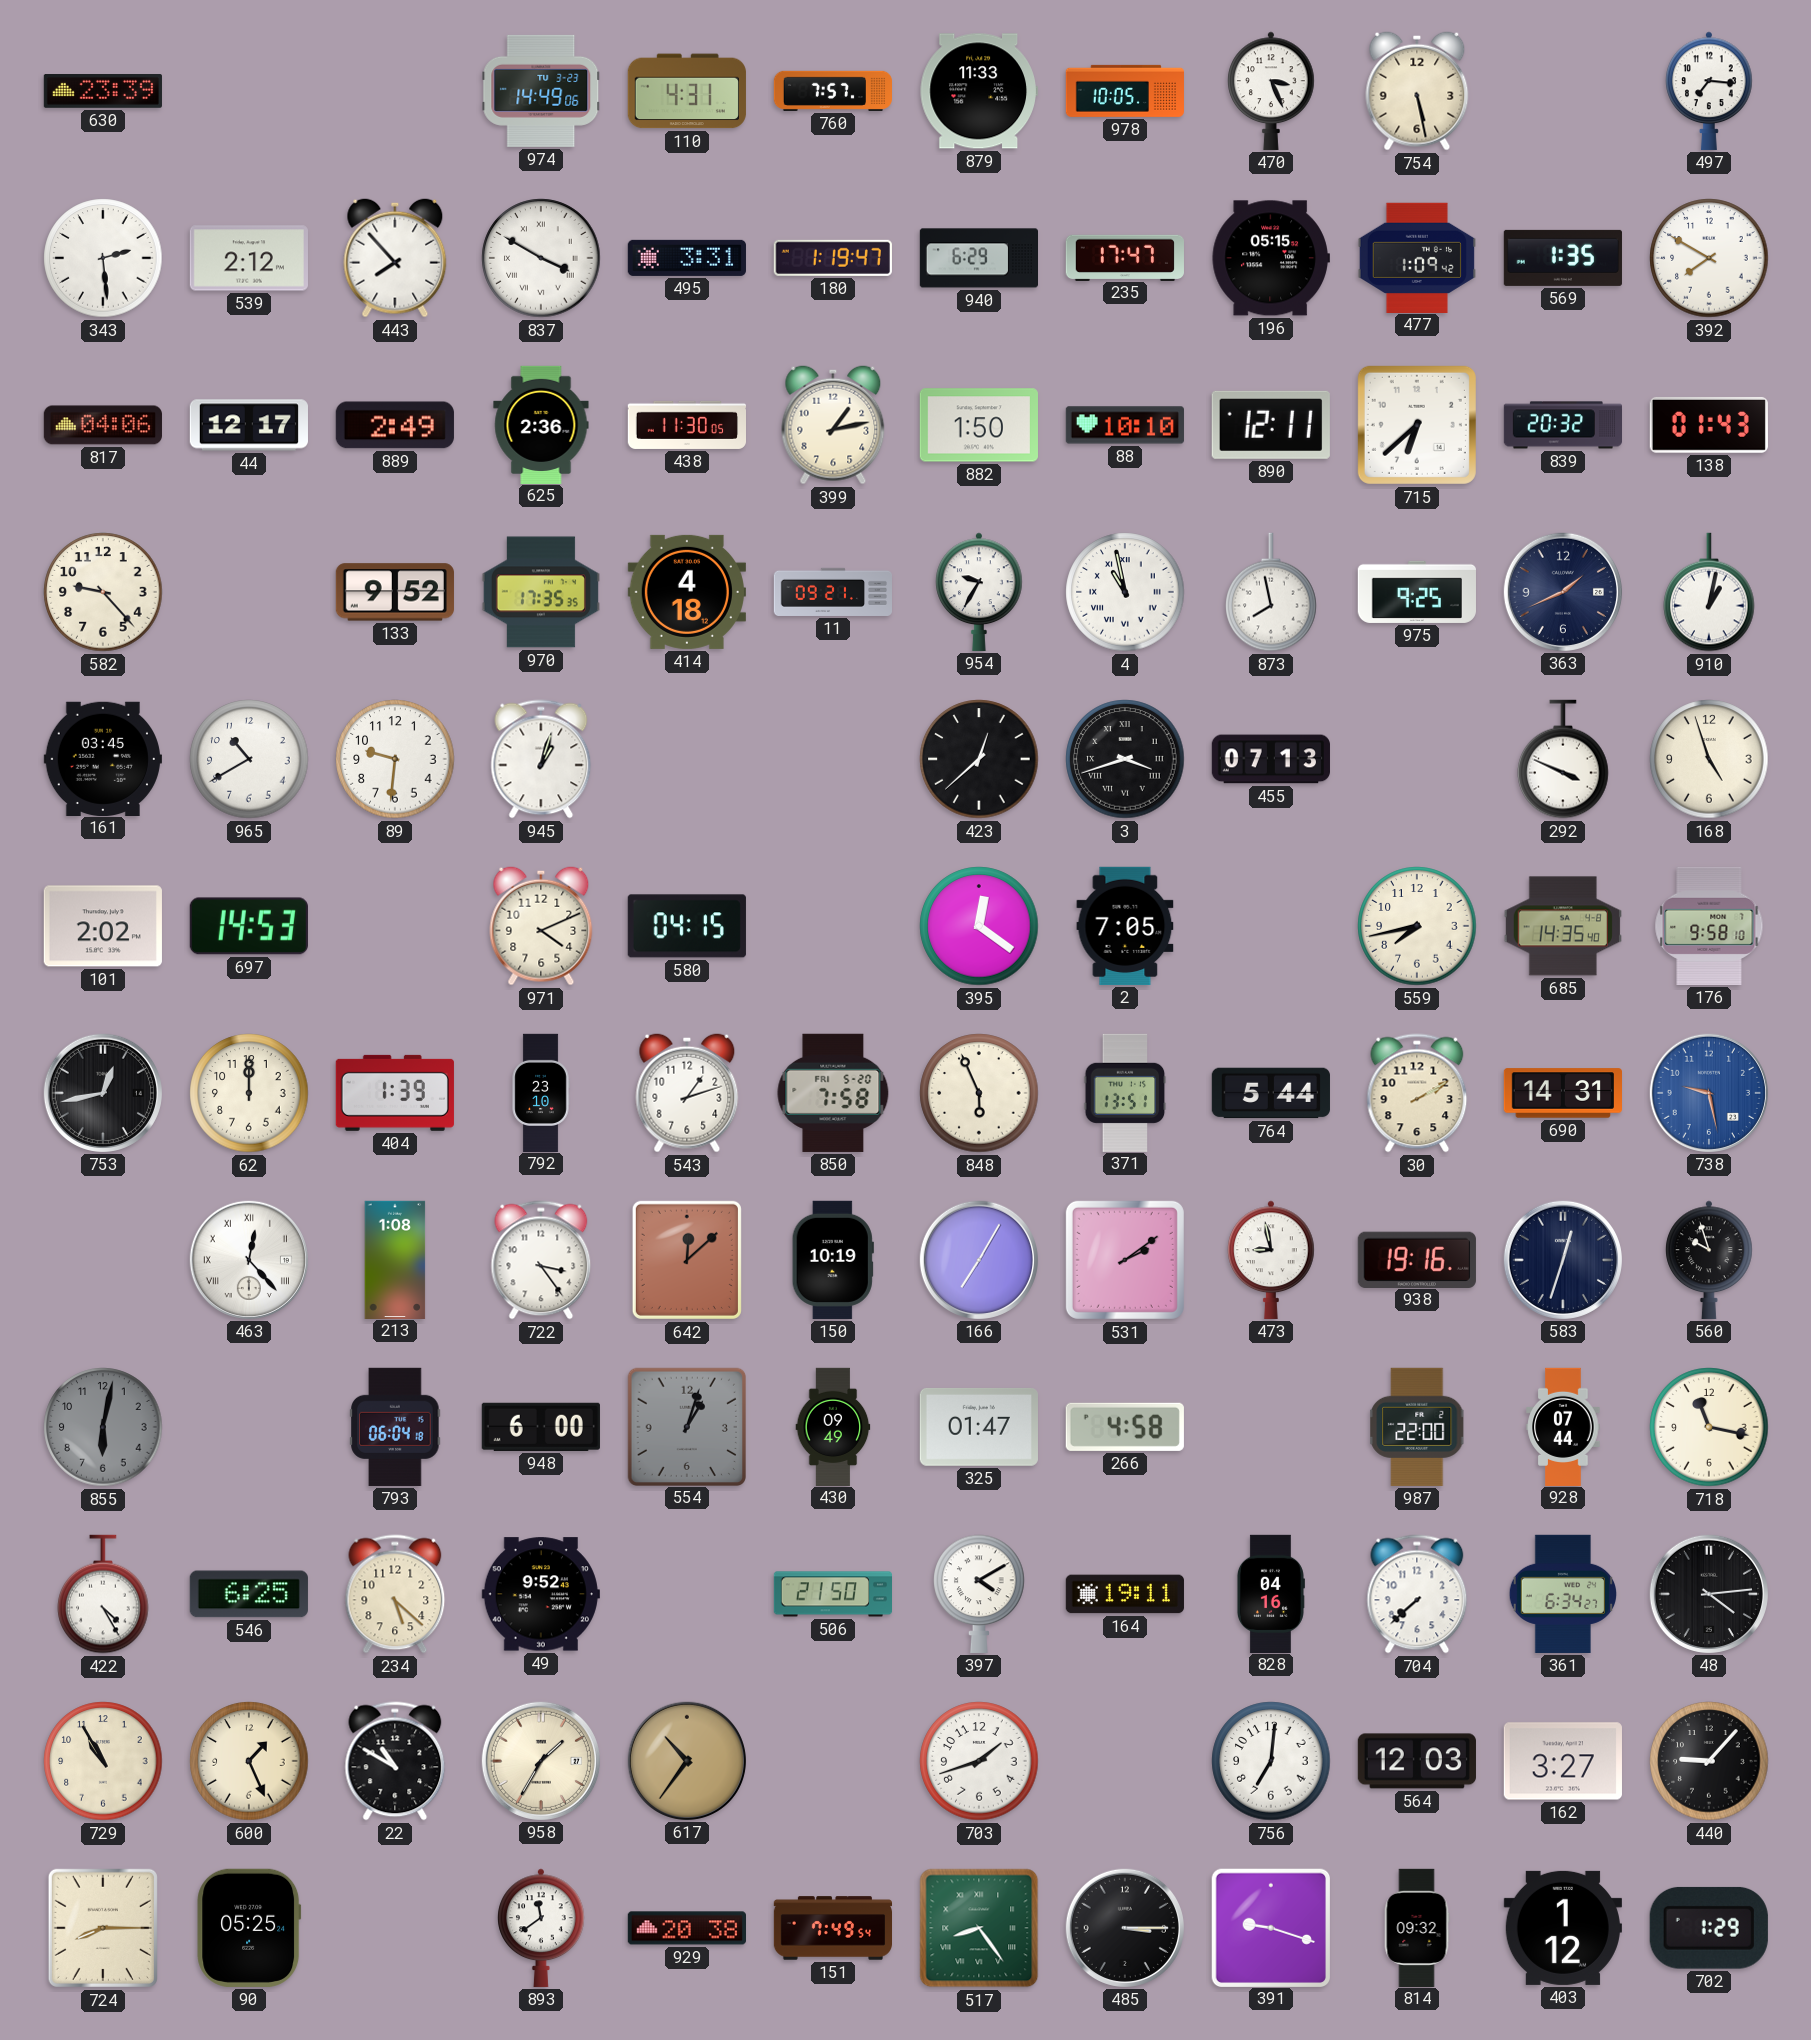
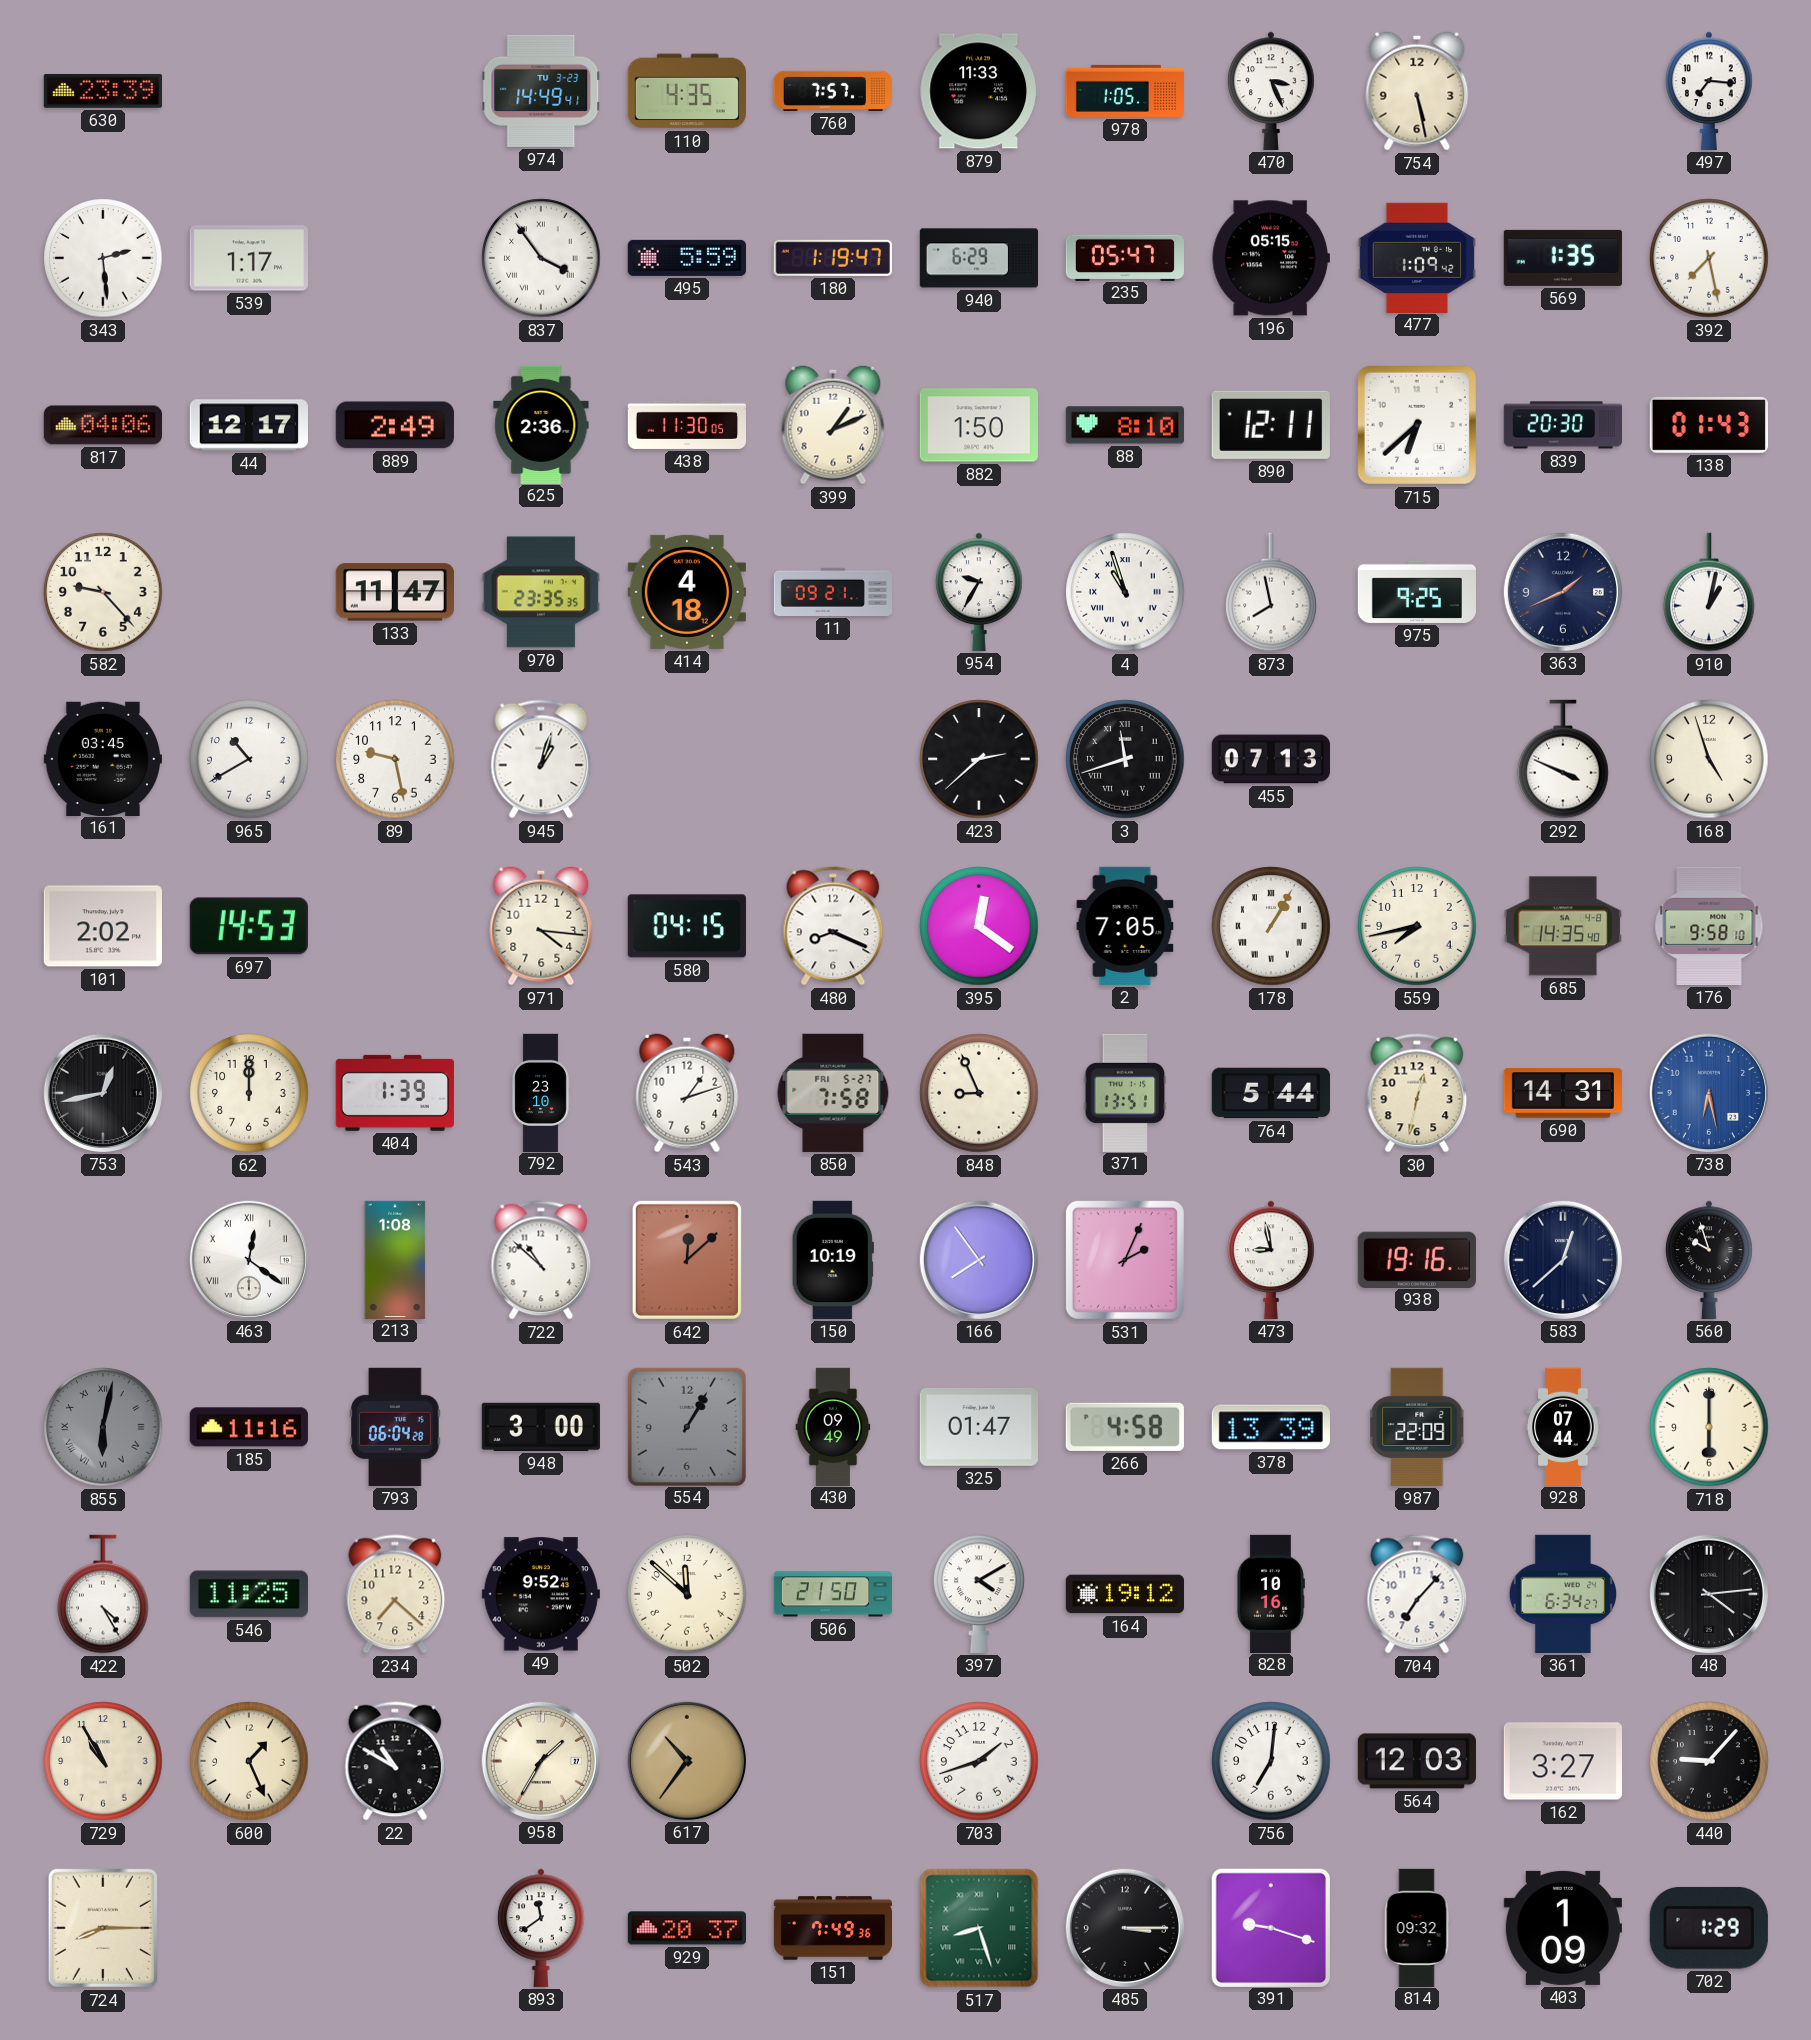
974: 14:49:06 -> 14:49:41 (541, 91)
110: 4:31 -> 4:35 (687, 91)
978: 10:05 -> 1:05 (1125, 91)
539: 2:12 -> 1:17 (249, 258)
443: 7:53 -> none (395, 258)
837: 3:50 -> 3:54 (541, 258)
495: 3:31 -> 5:59 (687, 258)
235: 17:47 -> 05:47 (1125, 257)
392: 7:50 -> 7:28 (1709, 258)
399: 1:13 -> 1:11 (833, 425)
88: 10:10 -> 8:10 (1125, 425)
839: 20:32 -> 20:30 (1562, 425)
133: 9:52 -> 11:47 (395, 592)
970: 17:35 -> 23:35 (541, 592)
4: 10:58 -> 10:57 (1125, 592)
89: 9:31 -> 9:28 (395, 759)
423: 12:38 -> 2:38 (979, 759)
3: 3:42 -> 11:42 (1125, 759)
971: 4:11 -> 4:16 (541, 926)
480: none -> 8:19 (833, 926)
178: none -> 1:05 (1271, 926)
850 date: FRI 5-20 -> FRI 5-27 (833, 1093)
848: 5:56 -> 8:56 (979, 1093)
30: 2:10 -> 12:32 (1417, 1093)
738: 9:28 -> 6:28 (1709, 1093)
463: 12:23 -> 12:21 (249, 1260)
722: 3:24 -> 10:52 (541, 1260)
166: 7:05 -> 7:54 (979, 1260)
531: 2:09 -> 2:04 (1125, 1260)
583: 12:33 -> 12:38 (1563, 1260)
855 numerals: Arabic -> Roman (103, 1427)
185: none -> 11:16 (249, 1427)
793: 06:04:18 -> 06:04:28 (395, 1427)
948: 6:00 -> 3:00 (541, 1427)
554: 1:03 -> 1:05 (686, 1426)
378: none -> 13:39 (1271, 1427)
987: 22:00 -> 22:09 (1417, 1427)
718: 11:17 -> 6:00 (1709, 1427)
546: 6:25 -> 11:25 (249, 1594)
234: 5:22 -> 7:22 (395, 1594)
502: none -> 11:52 (687, 1594)
164: 19:11 -> 19:12 (1124, 1594)
828: 04:16 -> 10:16 (1270, 1593)
704: 7:38 -> 7:07 (1417, 1594)
90: 05:25 -> none (249, 1928)
929: 20:38 -> 20:37 (686, 1928)
151: 7:49:54 -> 7:49:36 (832, 1928)
517: 8:24 -> 8:27 (979, 1928)
403: 1:12 -> 1:09 (1563, 1928)
